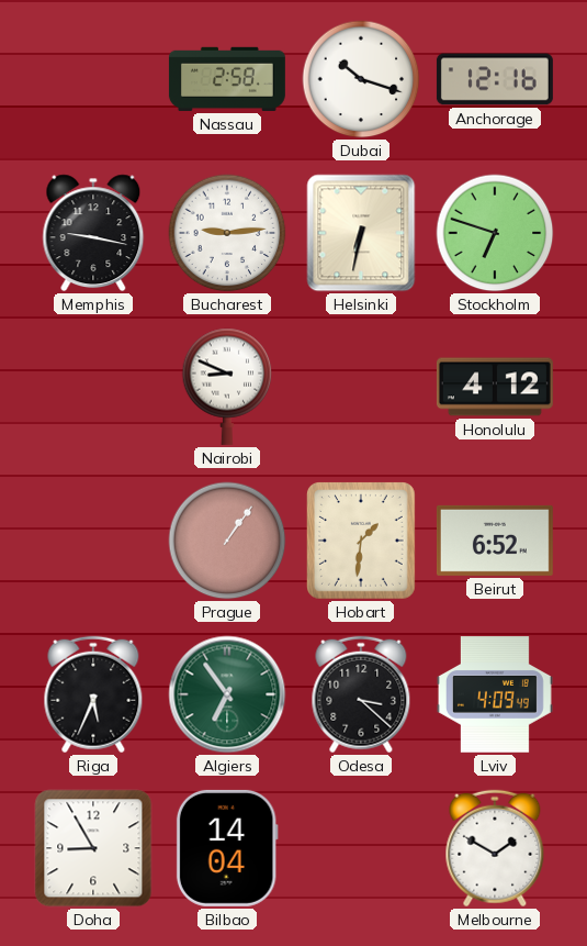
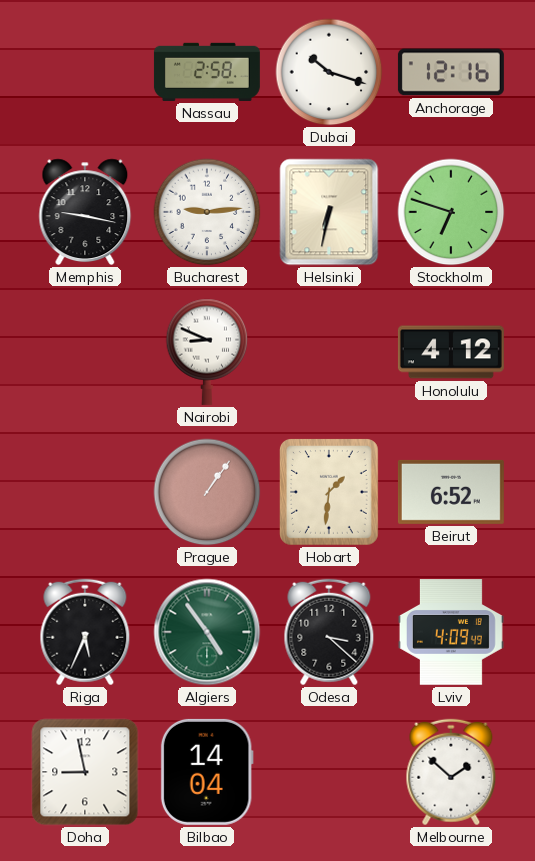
Algiers: 6:54 -> 4:54 (207, 632)
Doha: 8:55 -> 8:58 (85, 772)
Melbourne: 1:50 -> 1:52 (451, 772)
